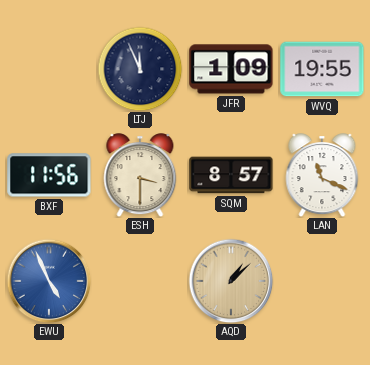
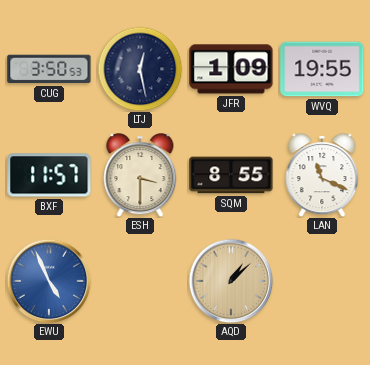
CUG: none -> 3:50 (49, 69)
LTJ: 11:56 -> 12:28 (140, 69)
BXF: 11:56 -> 11:57 (49, 175)
SQM: 8:57 -> 8:55 (231, 175)
